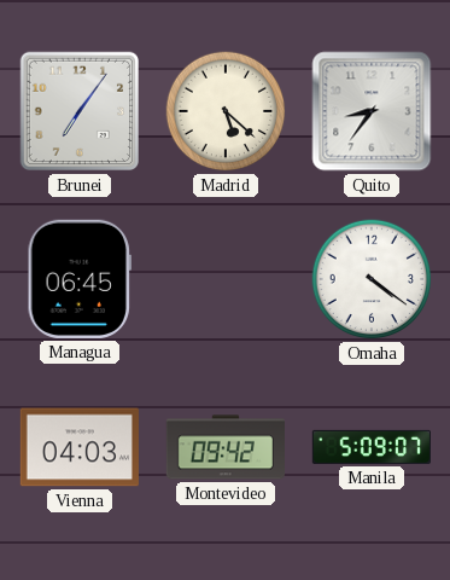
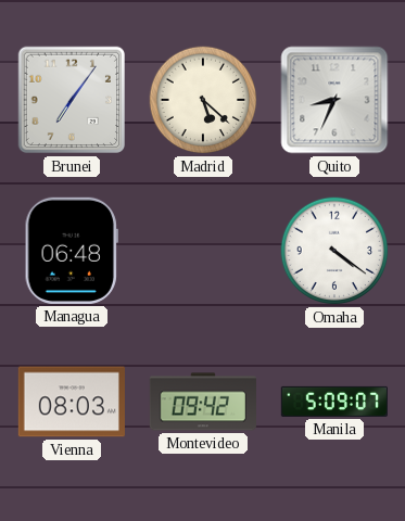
Quito: 8:36 -> 8:34 (334, 100)
Managua: 06:45 -> 06:48 (72, 251)
Vienna: 04:03 -> 08:03 (72, 402)
